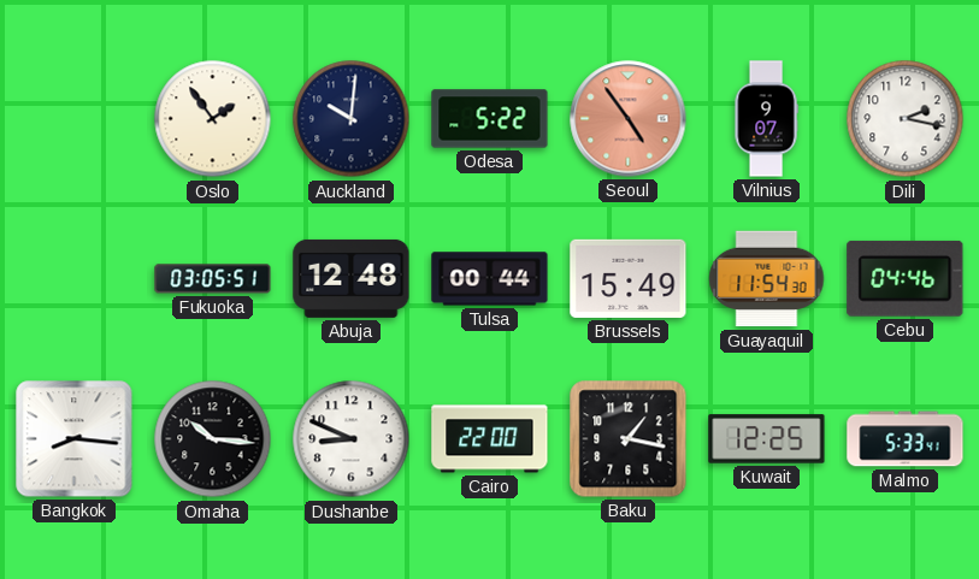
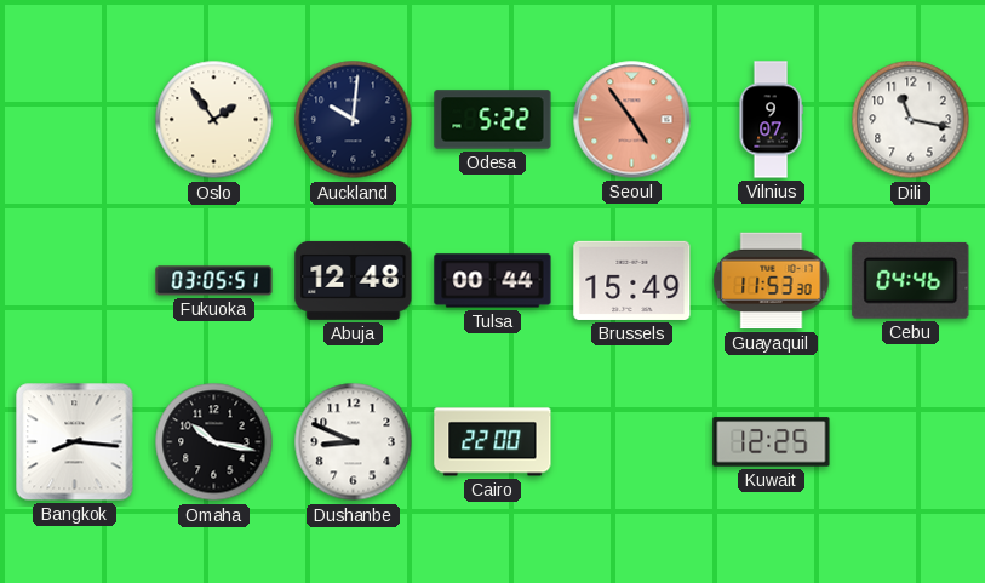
Dili: 2:17 -> 11:17 (911, 120)
Guayaquil: 11:54 -> 11:53 (772, 281)
Omaha: 10:16 -> 10:17 (214, 442)
Baku: 1:17 -> none (629, 439)
Malmo: 5:33 -> none (906, 439)
